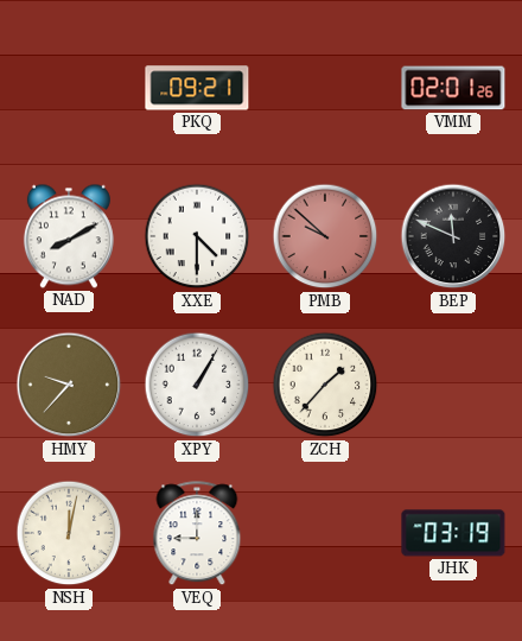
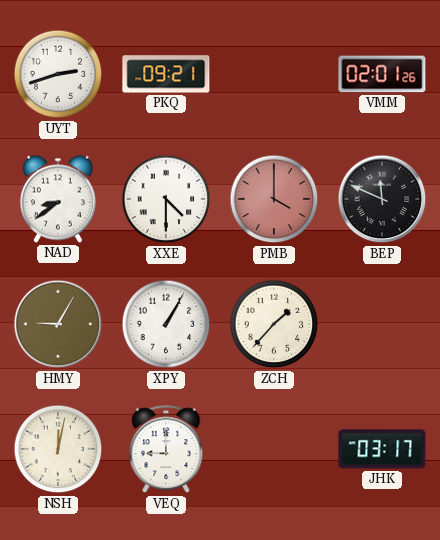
UYT: none -> 2:42 (58, 74)
NAD: 8:10 -> 8:39 (58, 199)
PMB: 9:52 -> 4:00 (274, 199)
HMY: 9:37 -> 9:05 (58, 324)
JHK: 03:19 -> 03:17 (382, 449)
